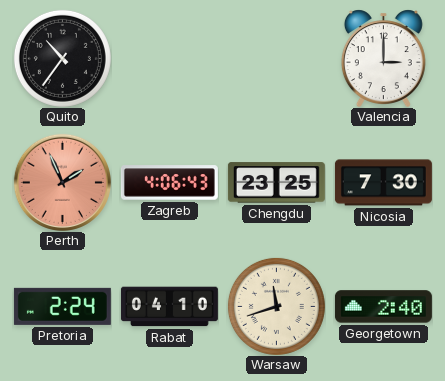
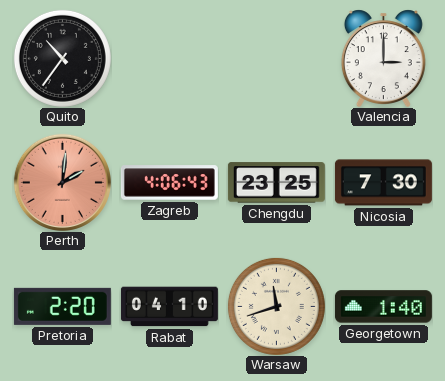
Perth: 1:56 -> 2:01 (62, 182)
Pretoria: 2:24 -> 2:20 (62, 306)
Georgetown: 2:40 -> 1:40 (383, 307)
